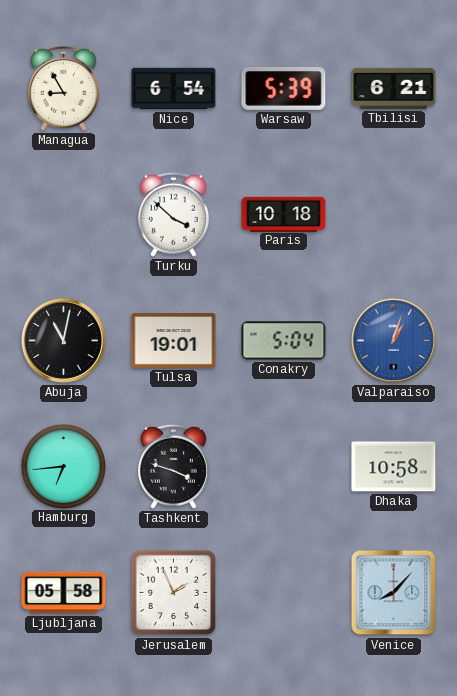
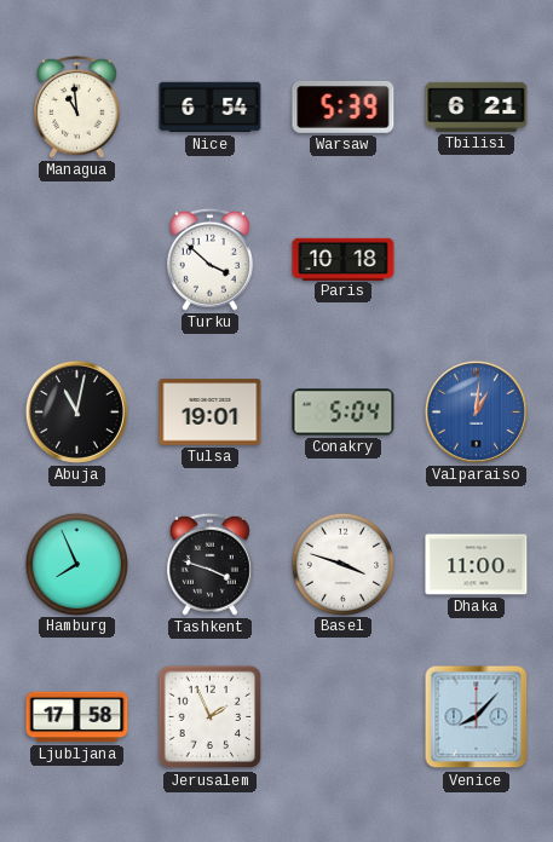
Managua: 8:55 -> 10:59 (76, 106)
Valparaiso: 1:03 -> 1:01 (476, 411)
Hamburg: 6:44 -> 7:56 (76, 564)
Basel: none -> 3:48 (342, 564)
Dhaka: 10:58 -> 11:00 (477, 565)
Ljubljana: 05:58 -> 17:58 (77, 717)
